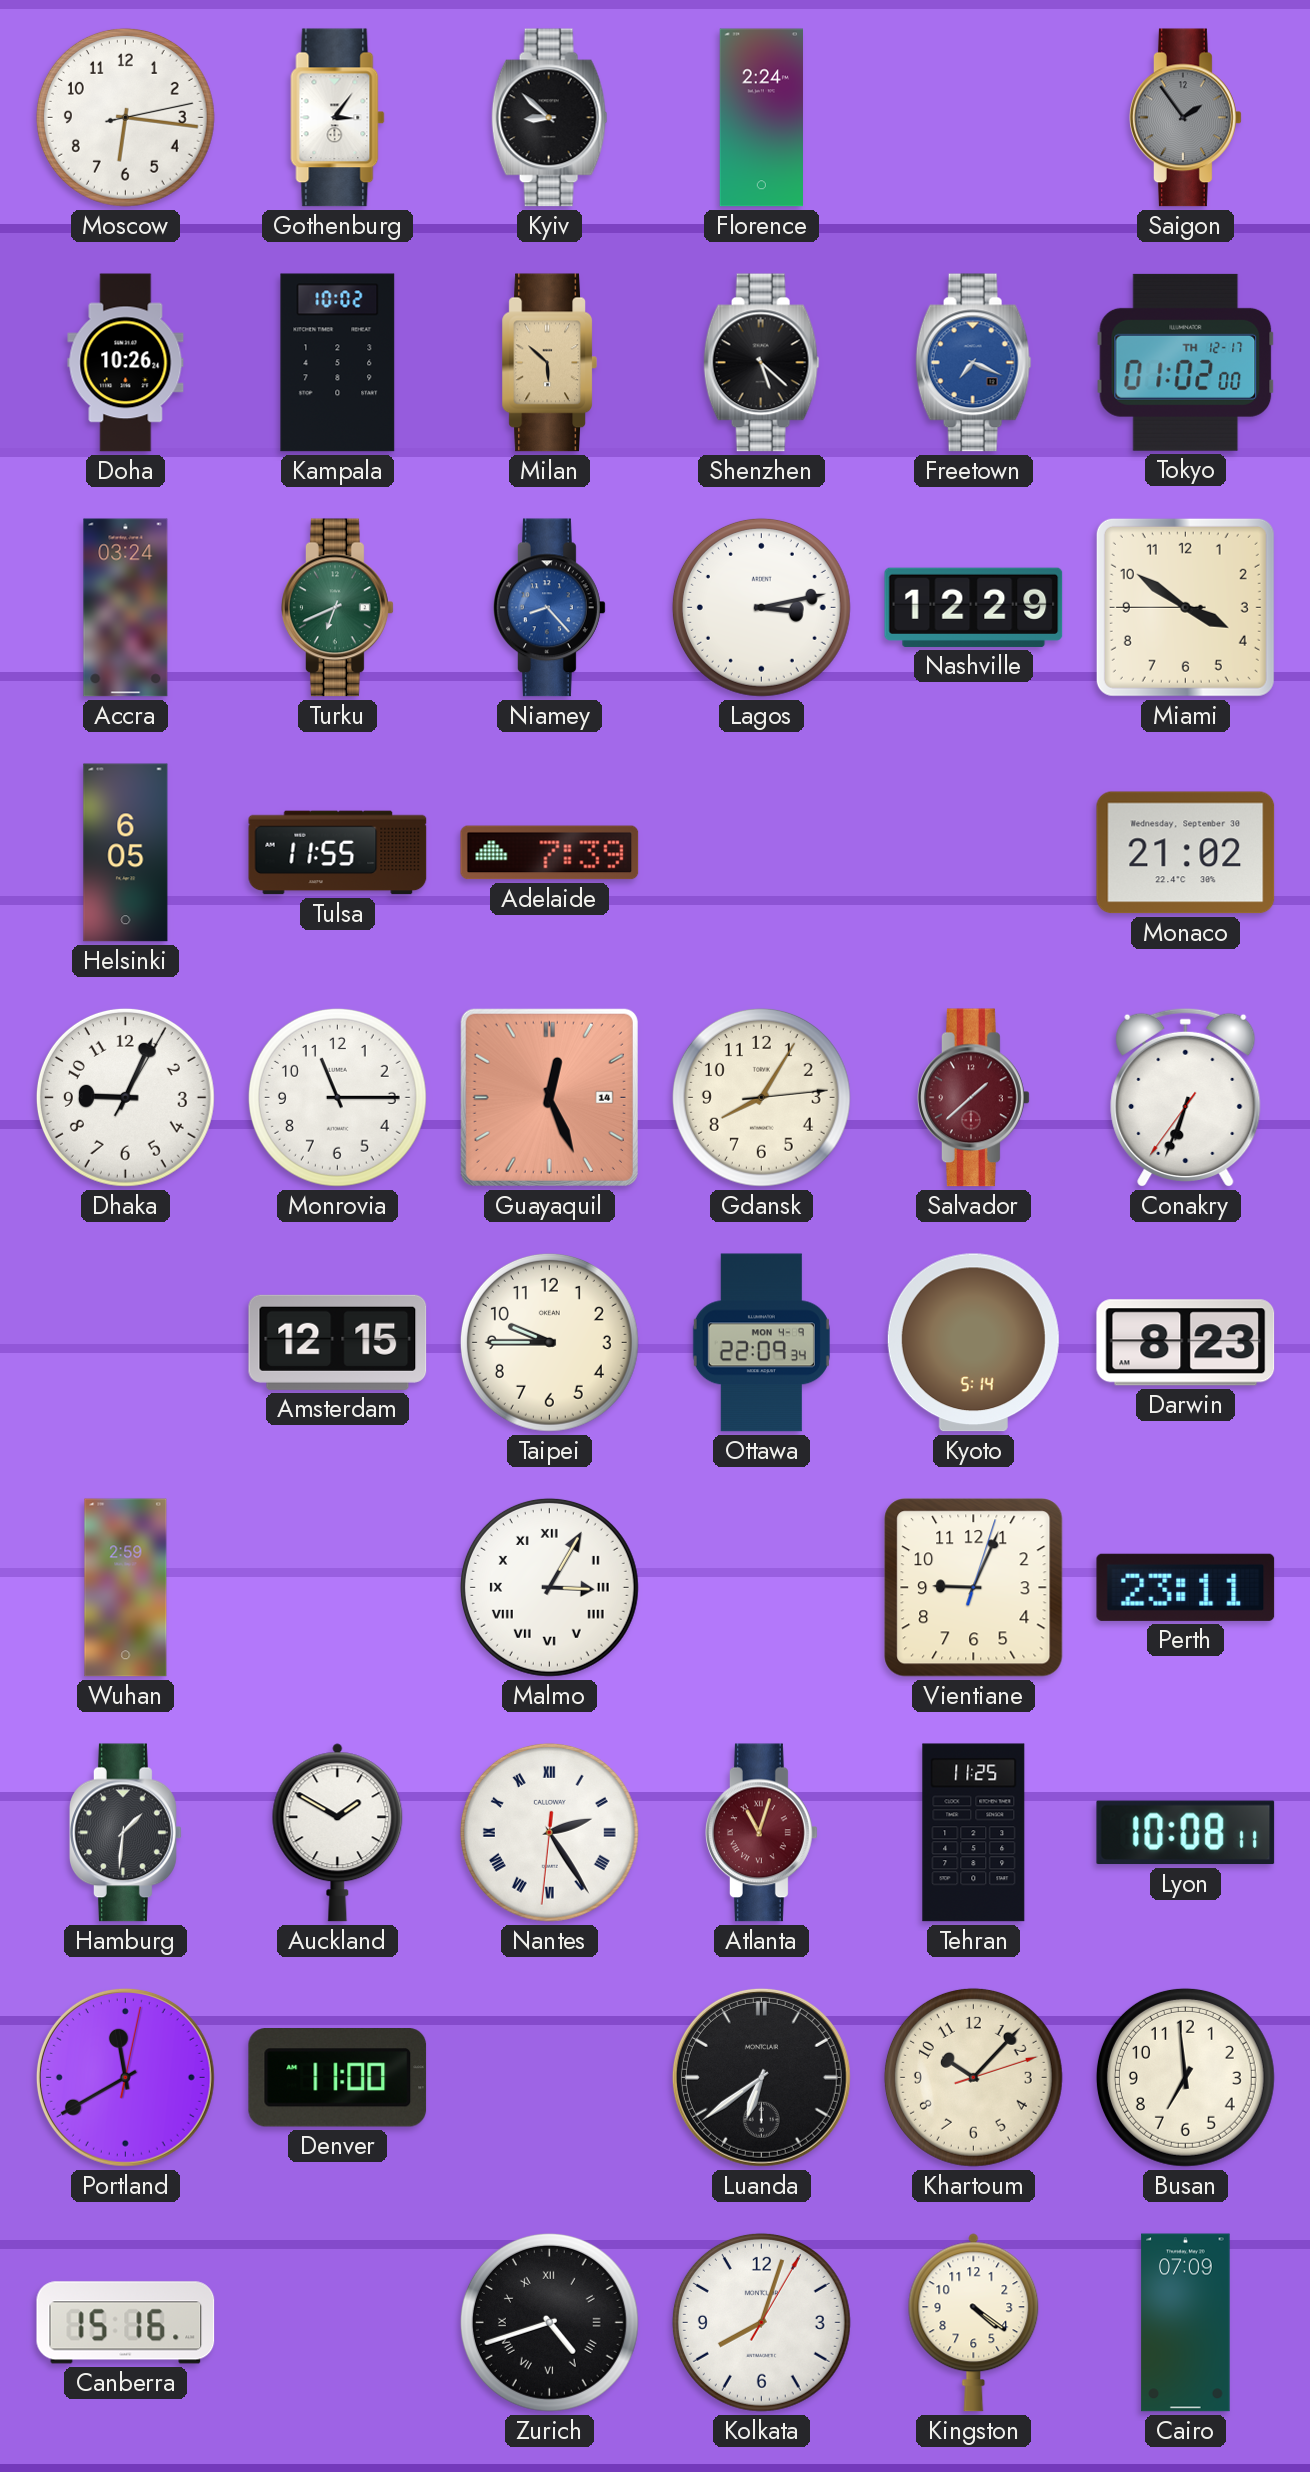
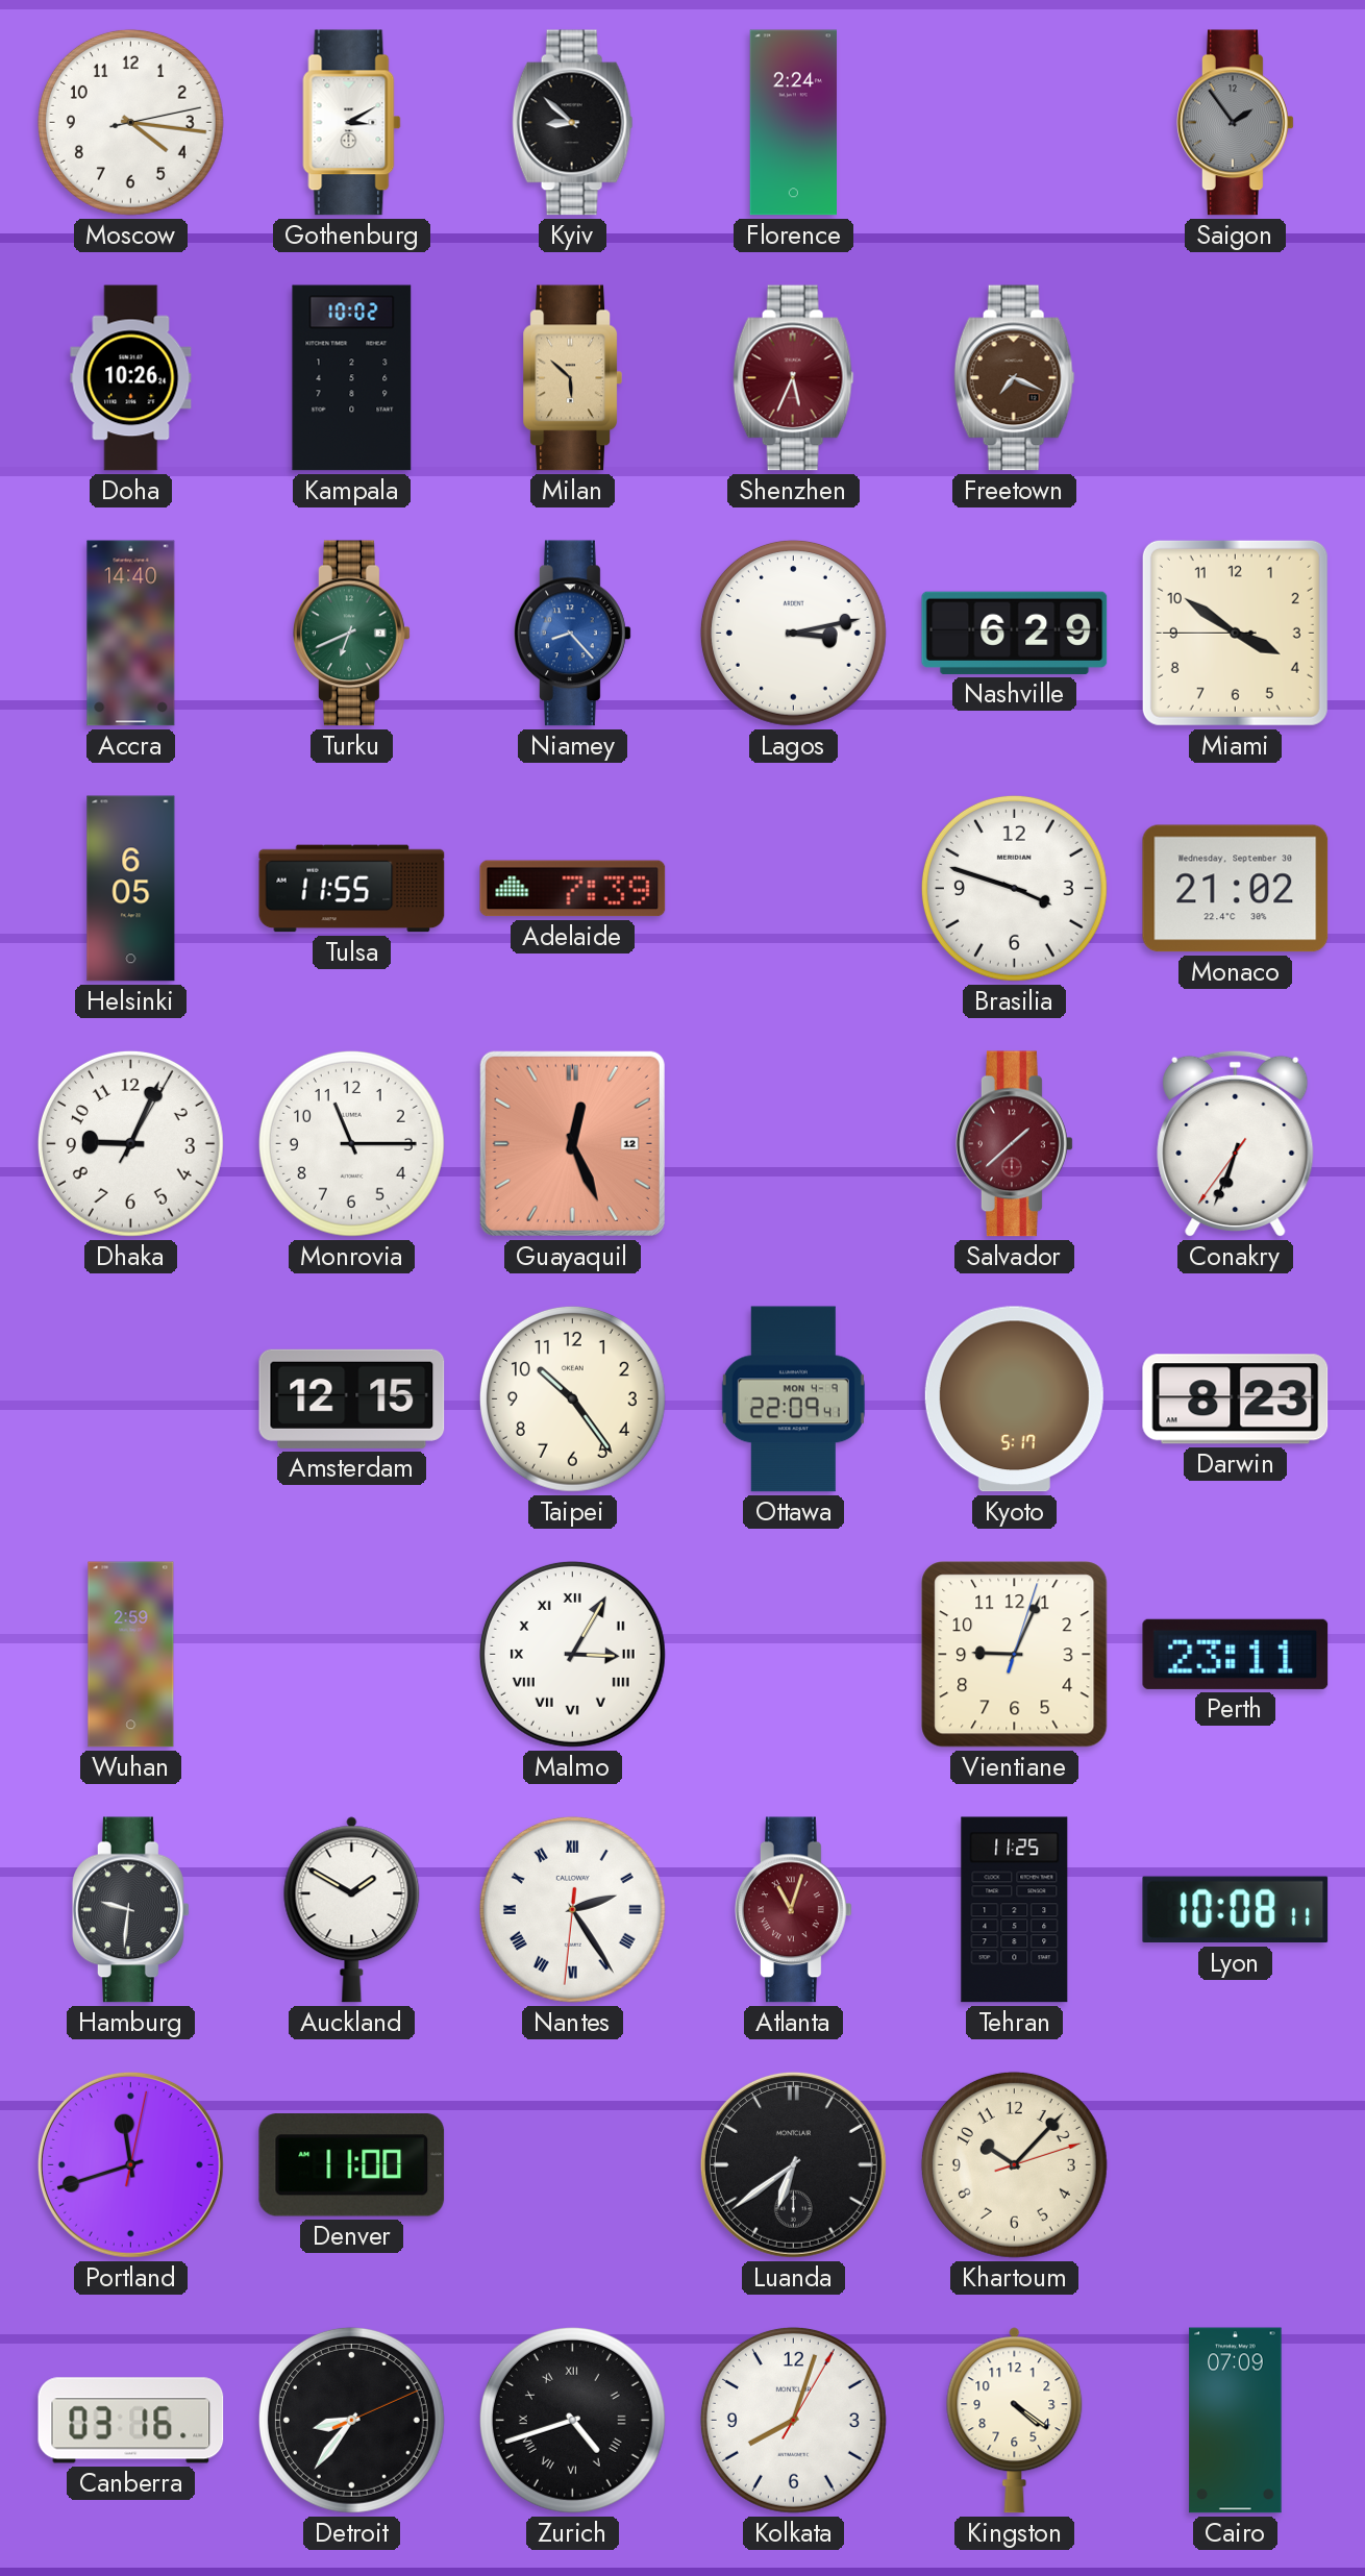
Moscow: 6:16 -> 4:16 (130, 122)
Gothenburg: 3:06 -> 3:10 (352, 123)
Shenzhen: 5:22 -> 5:34 (793, 378)
Shenzhen dial: black -> burgundy (793, 378)
Freetown dial: blue -> brown (1014, 378)
Tokyo: 01:02 -> none (1186, 362)
Accra: 03:24 -> 14:40 (131, 634)
Nashville: 12:29 -> 6:29 (1015, 633)
Brasilia: none -> 3:48 (1014, 888)
Guayaquil date: 14 -> 12 (572, 1143)
Gdansk: 8:05 -> none (761, 1097)
Taipei: 9:45 -> 10:24 (572, 1398)
Ottawa: 22:09:34 -> 22:09:41 (793, 1400)
Kyoto: 5:14 -> 5:17 (1014, 1400)
Hamburg: 1:31 -> 9:31 (131, 1910)
Portland: 11:40 -> 11:42 (130, 2164)
Busan: 6:59 -> none (1185, 2077)
Canberra: 15:16 -> 03:16 (131, 2421)
Detroit: none -> 8:36 (351, 2420)
